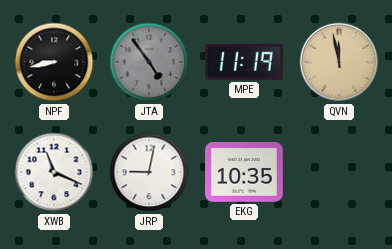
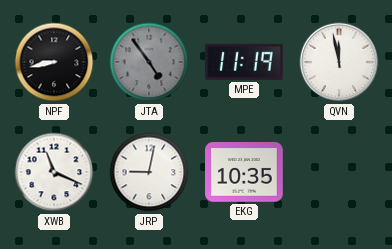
QVN dial: champagne -> white (339, 62)
